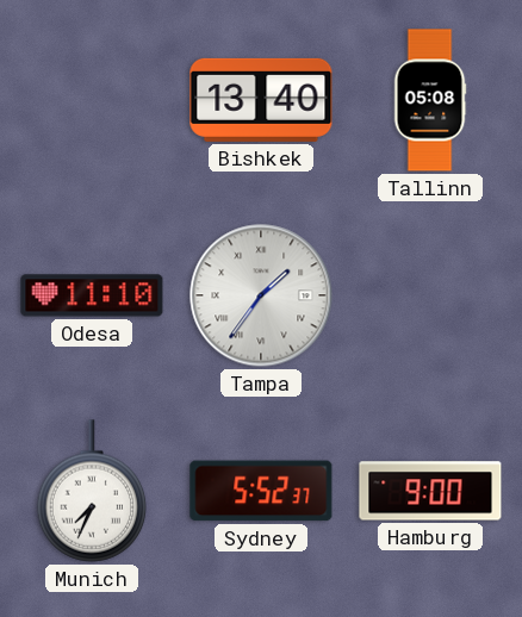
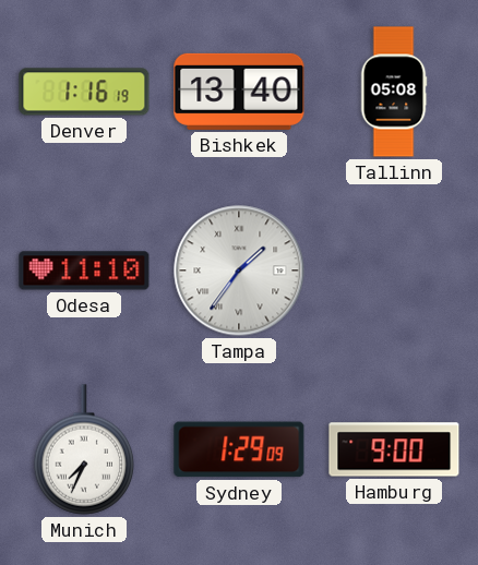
Denver: none -> 1:16 (84, 92)
Sydney: 5:52 -> 1:29 (239, 449)
